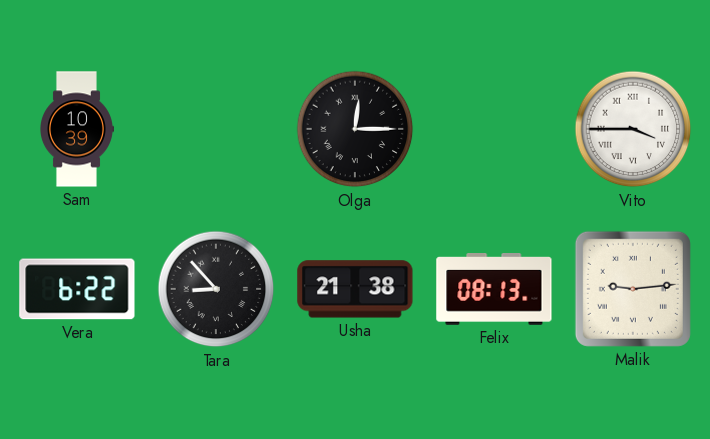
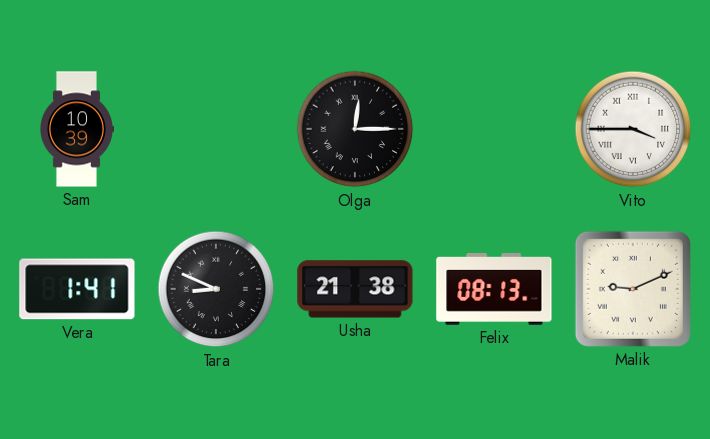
Vera: 6:22 -> 1:41 (77, 289)
Tara: 8:53 -> 8:49 (216, 289)
Malik: 9:14 -> 9:11 (633, 289)
